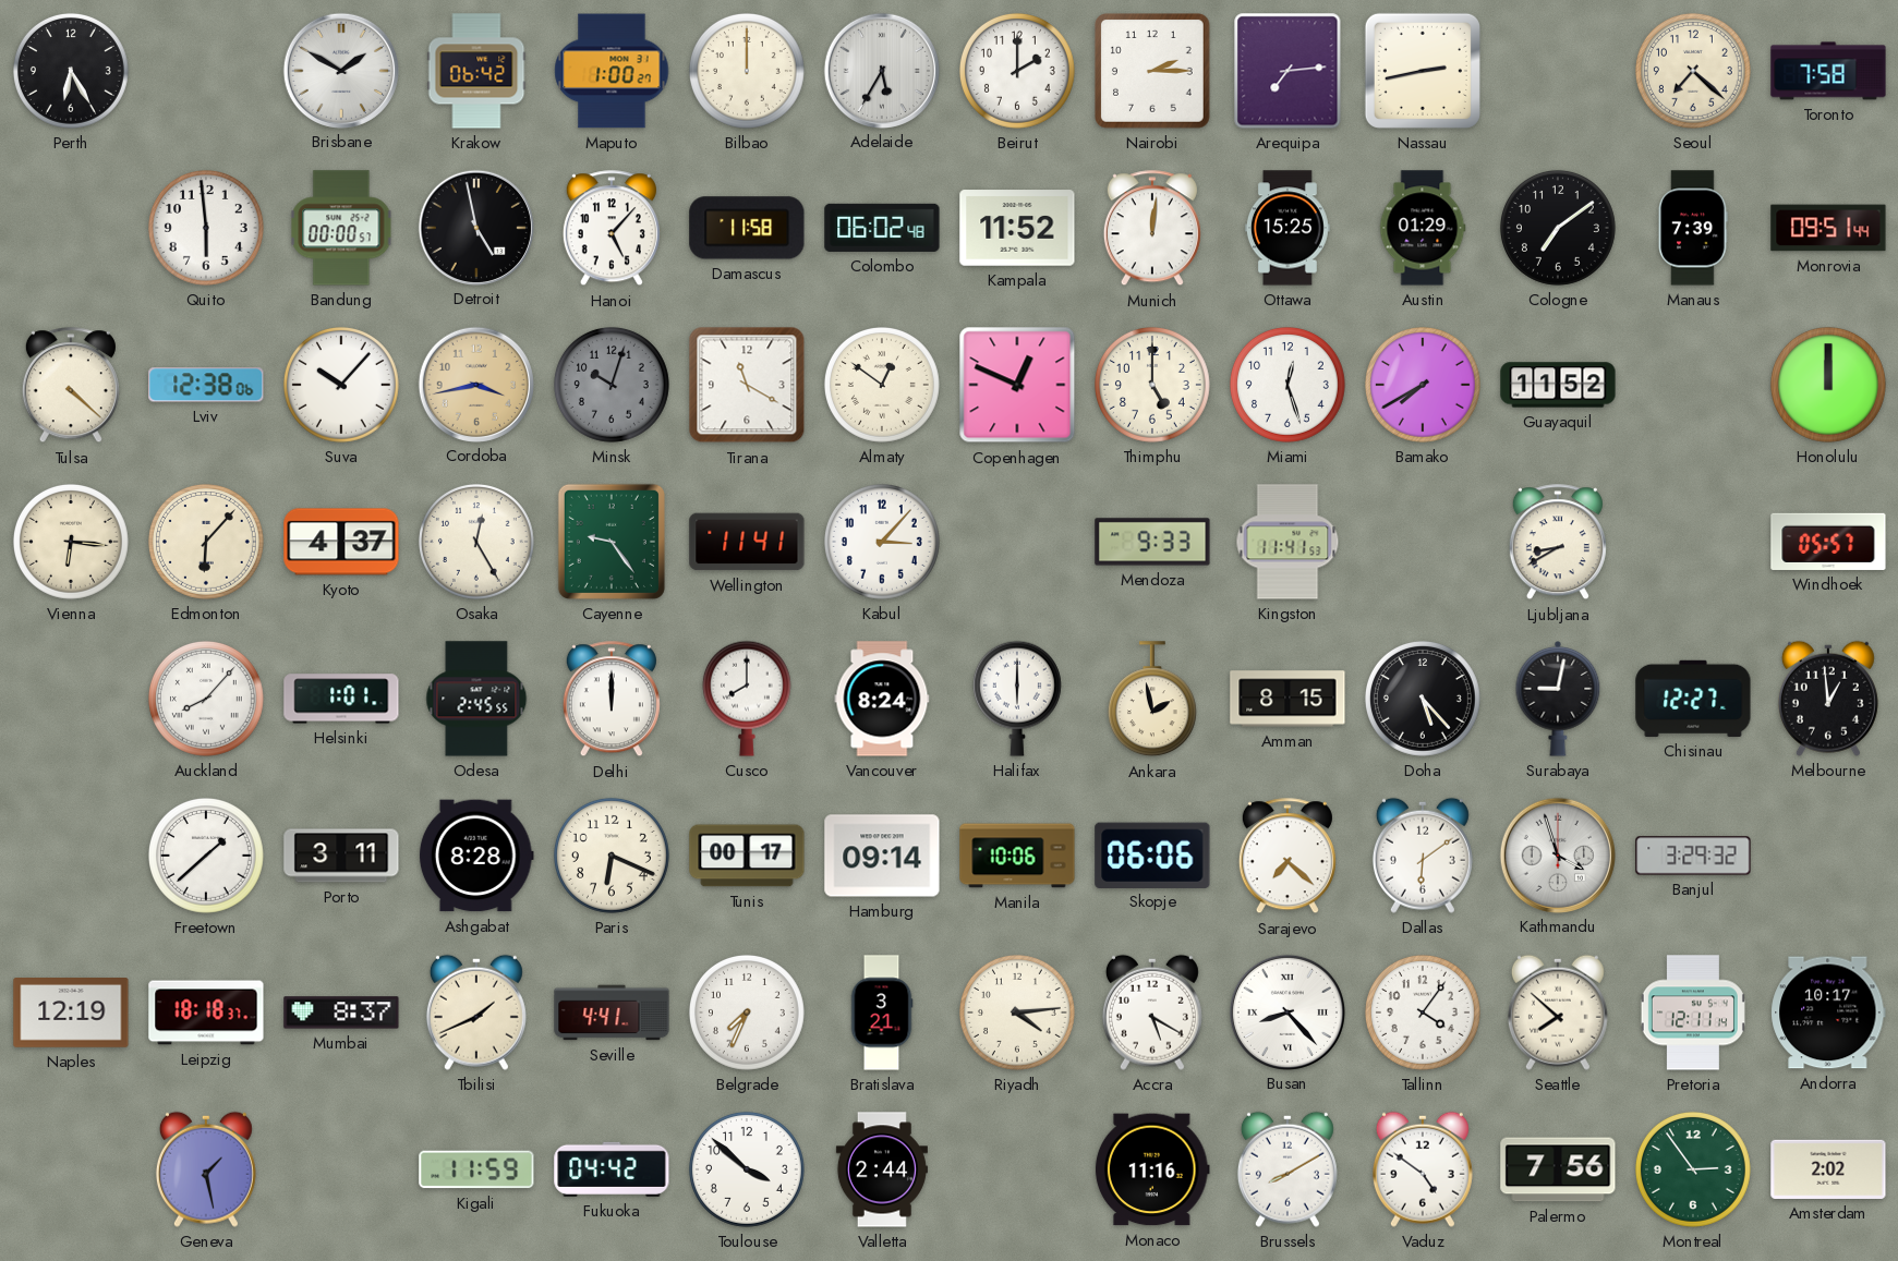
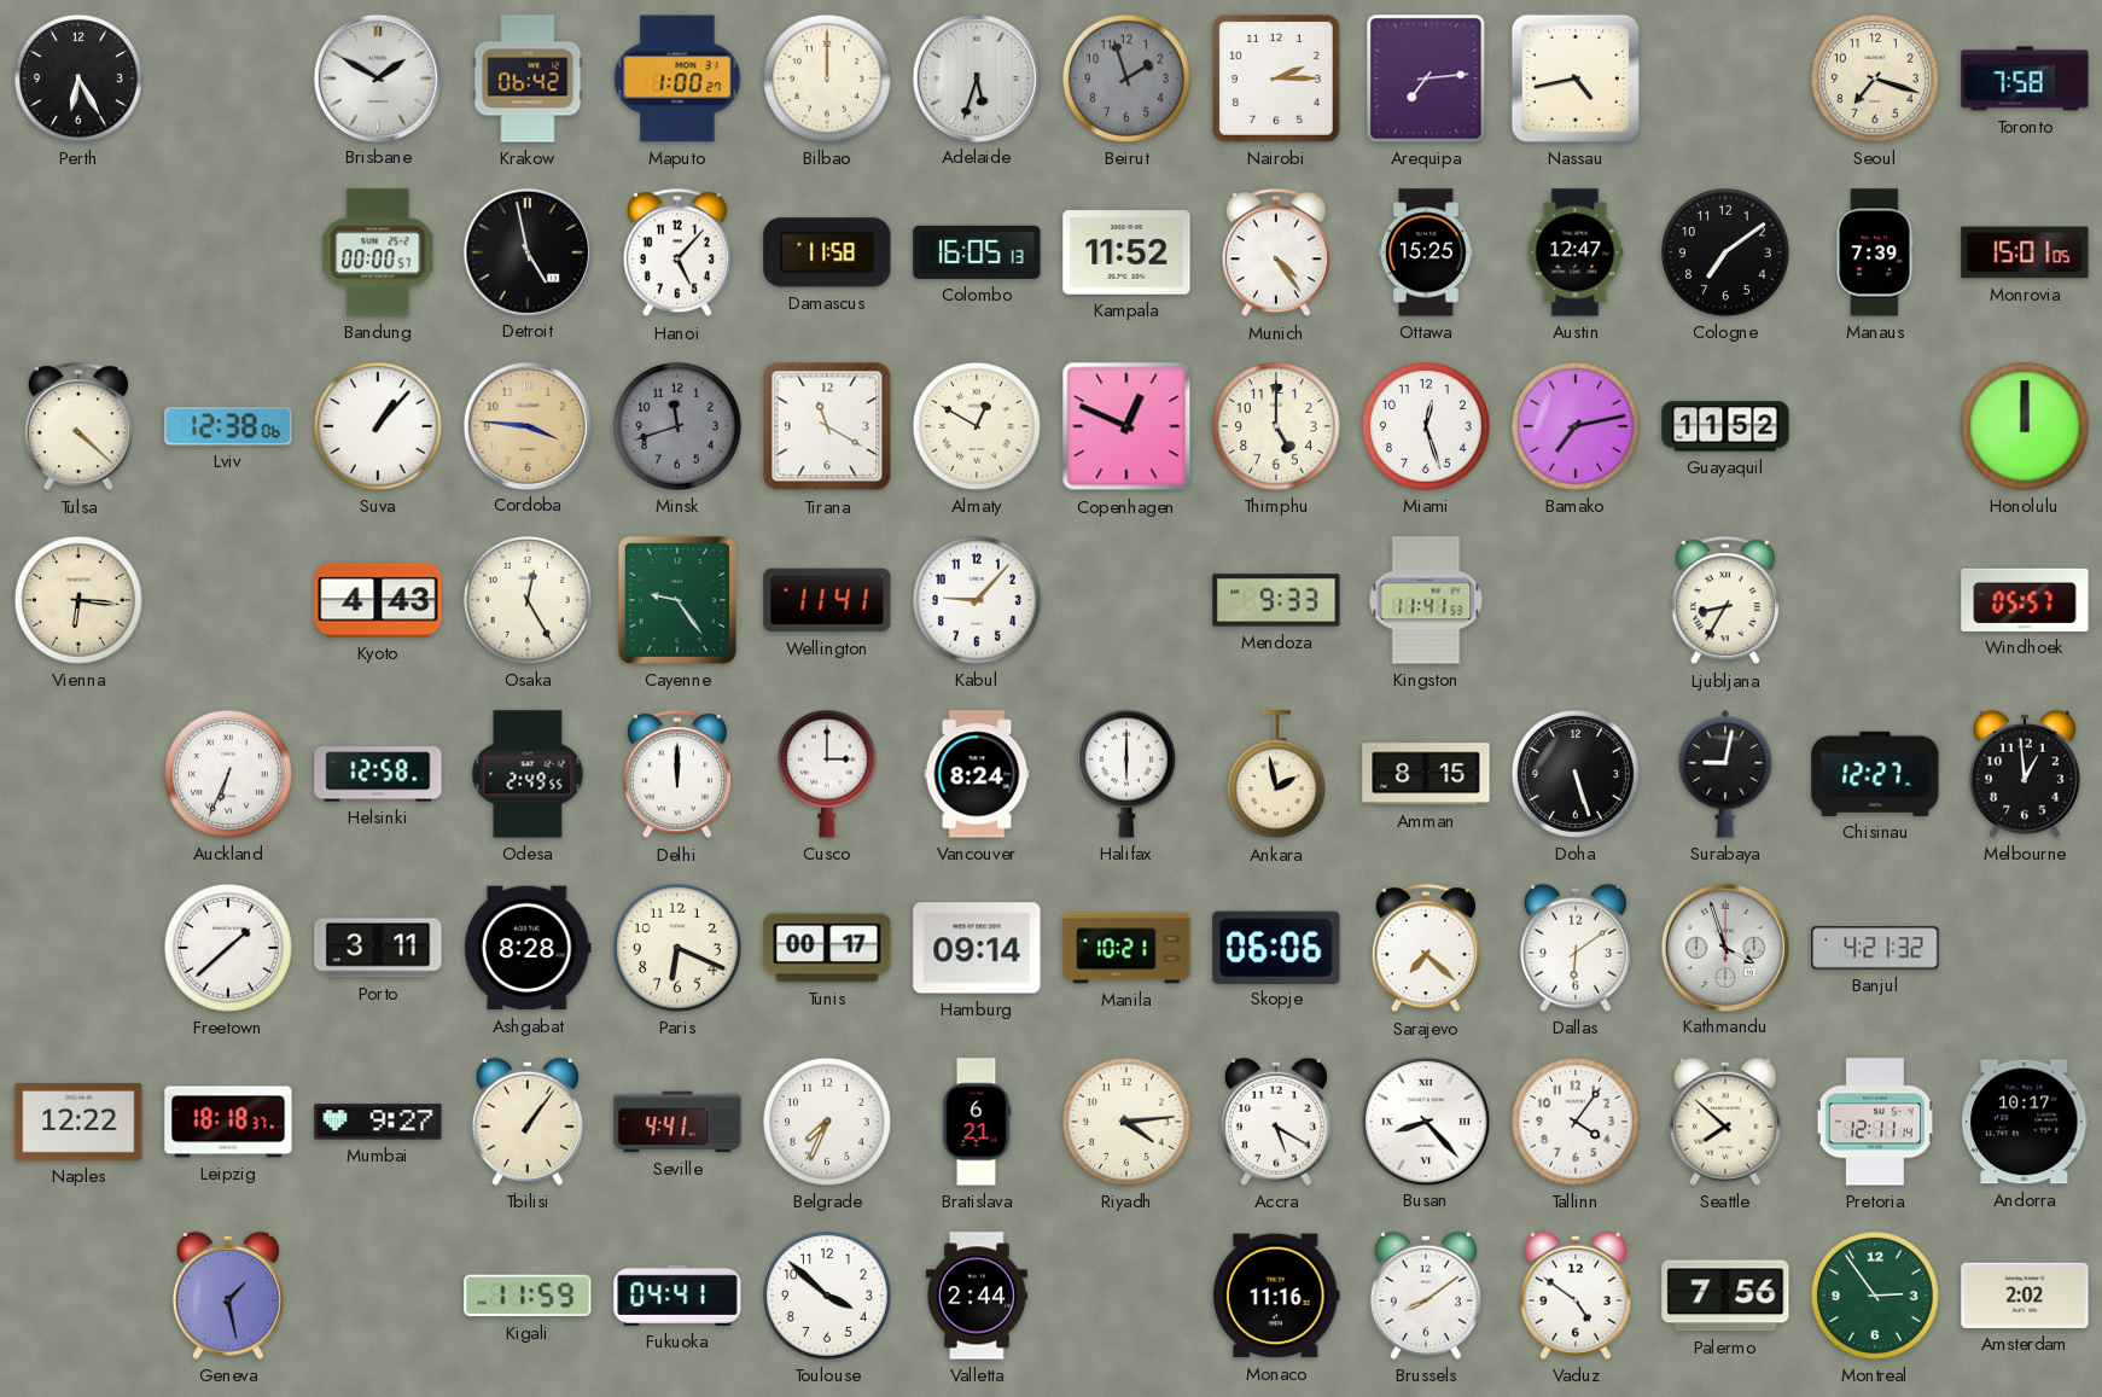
Adelaide: 5:35 -> 5:33 (977, 77)
Beirut: 2:00 -> 1:57 (1126, 78)
Beirut dial: white -> grey (1126, 78)
Nassau: 2:43 -> 4:43 (1576, 78)
Seoul: 7:22 -> 7:18 (1875, 78)
Quito: 5:59 -> none (206, 228)
Colombo: 06:02 -> 16:05 (977, 252)
Munich: 12:01 -> 4:24 (1276, 254)
Austin: 01:29 -> 12:47 (1576, 252)
Monrovia: 09:51 -> 15:01 (2025, 252)
Suva: 10:07 -> 1:07 (378, 426)
Cordoba: 3:43 -> 3:46 (528, 425)
Minsk: 10:03 -> 11:42 (677, 426)
Almaty: 12:51 -> 12:50 (977, 426)
Bamako: 7:40 -> 7:13 (1576, 426)
Edmonton: 6:07 -> none (206, 542)
Kyoto: 4:37 -> 4:43 (378, 600)
Kabul: 3:07 -> 9:07 (977, 600)
Ljubljana: 8:40 -> 8:35 (1725, 601)
Auckland: 8:07 -> 6:34 (228, 774)
Helsinki: 1:01 -> 12:58 (378, 774)
Odesa: 2:45 -> 2:49 (528, 774)
Cusco: 8:00 -> 3:00 (827, 774)
Doha: 5:23 -> 5:27 (1576, 774)
Manila: 10:06 -> 10:21 (1126, 948)
Banjul: 3:29 -> 4:21 (1875, 948)
Naples: 12:19 -> 12:22 (78, 1123)
Mumbai: 8:37 -> 9:27 (378, 1122)
Tbilisi: 1:41 -> 1:06 (528, 1122)
Bratislava: 3:21 -> 6:21 (977, 1122)
Fukuoka: 04:42 -> 04:41 (677, 1296)
Brussels: 8:10 -> 8:09 (1426, 1296)
